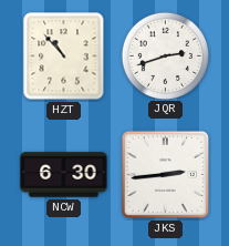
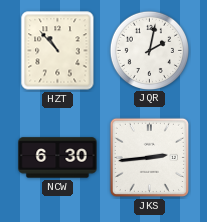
JQR: 2:42 -> 2:02 (149, 50)
